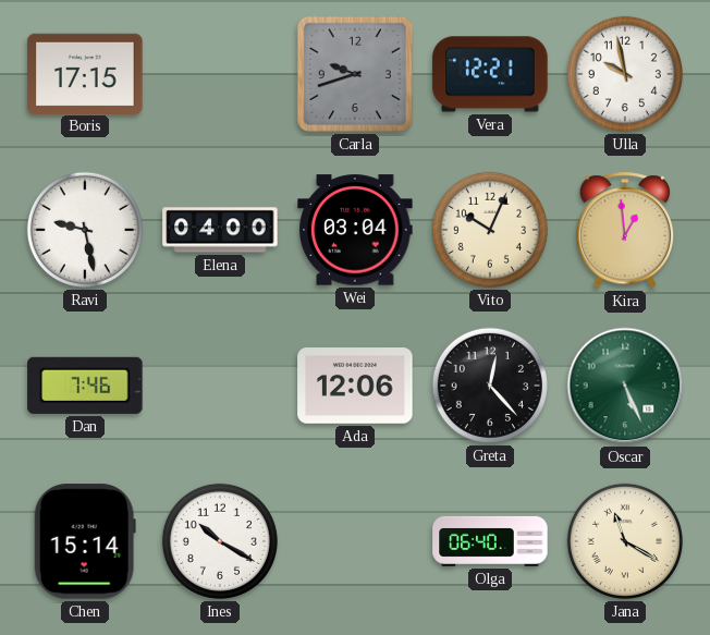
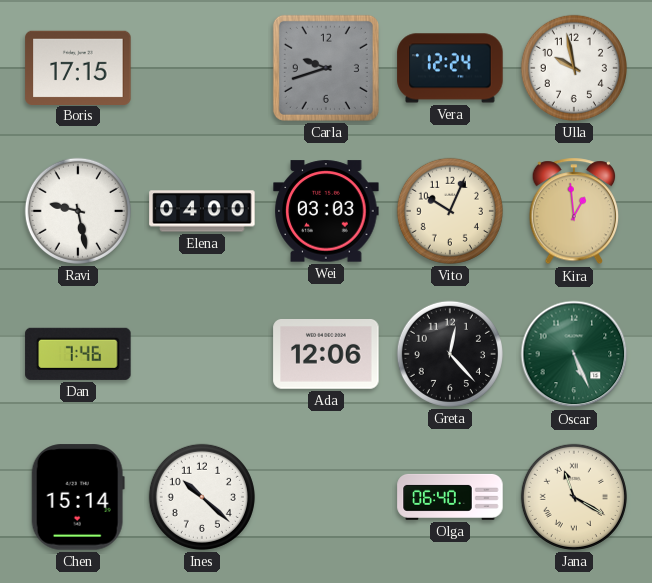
Vera: 12:21 -> 12:24 (450, 68)
Wei: 03:04 -> 03:03 (326, 211)
Ines: 10:20 -> 10:22 (202, 497)
